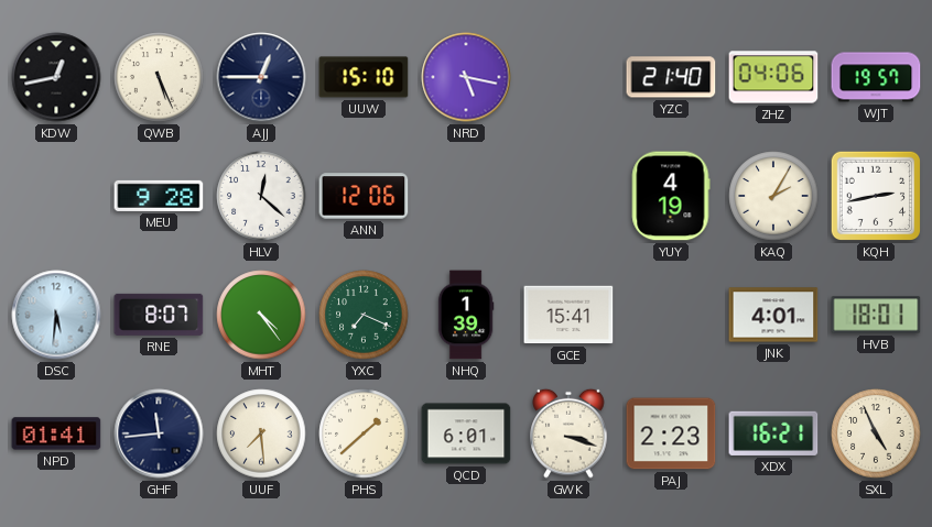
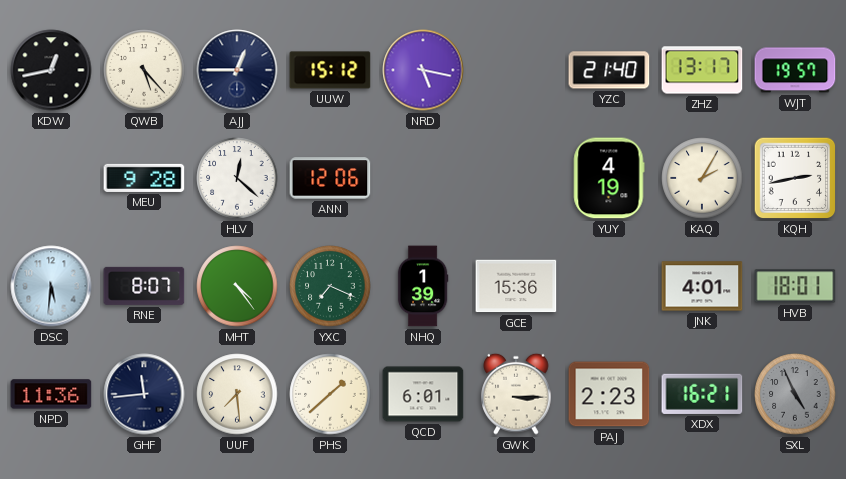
QWB: 5:26 -> 5:23 (144, 70)
UUW: 15:10 -> 15:12 (330, 70)
ZHZ: 04:06 -> 13:17 (702, 70)
GCE: 15:41 -> 15:36 (516, 286)
NPD: 01:41 -> 11:36 (51, 394)
GWK: 3:18 -> 3:15 (516, 394)
SXL dial: cream -> grey (795, 394)
